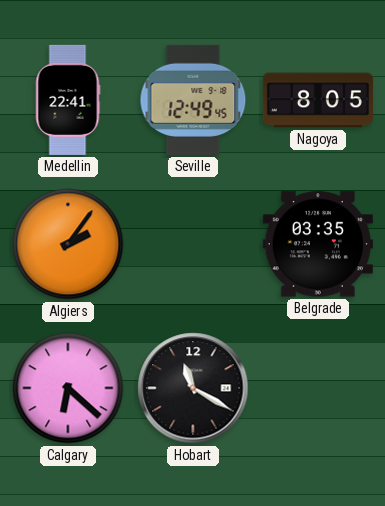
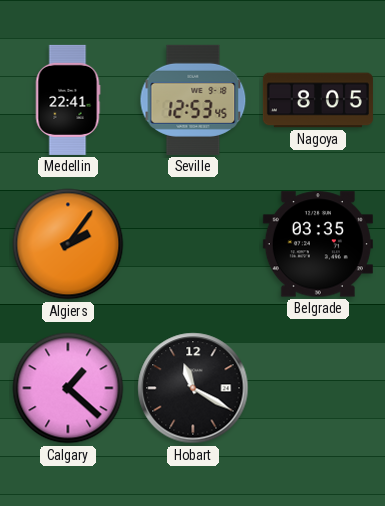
Seville: 12:49 -> 12:53 (193, 100)
Calgary: 6:22 -> 1:22 (68, 388)
